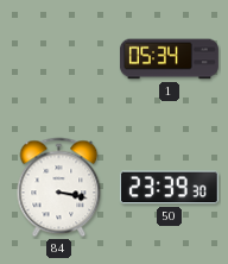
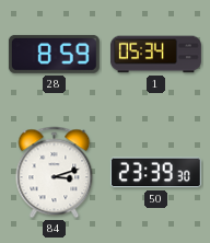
28: none -> 8:59 (54, 54)
84: 3:17 -> 3:12 (55, 173)
